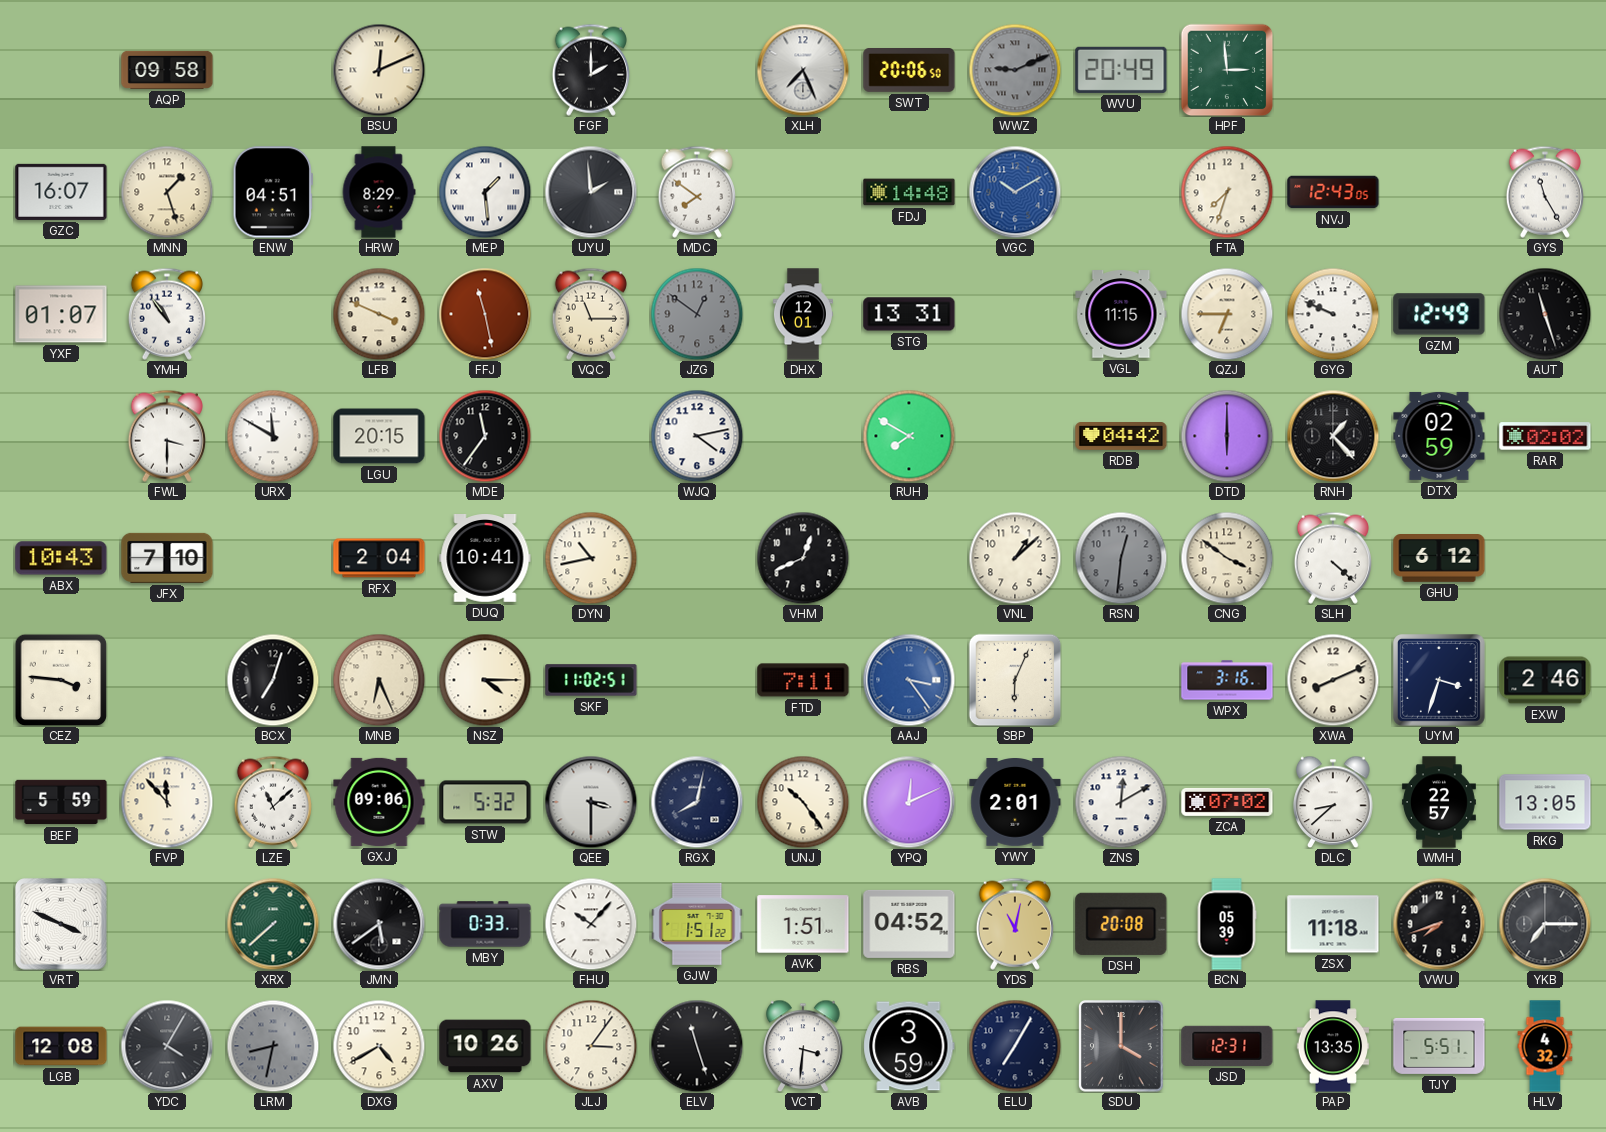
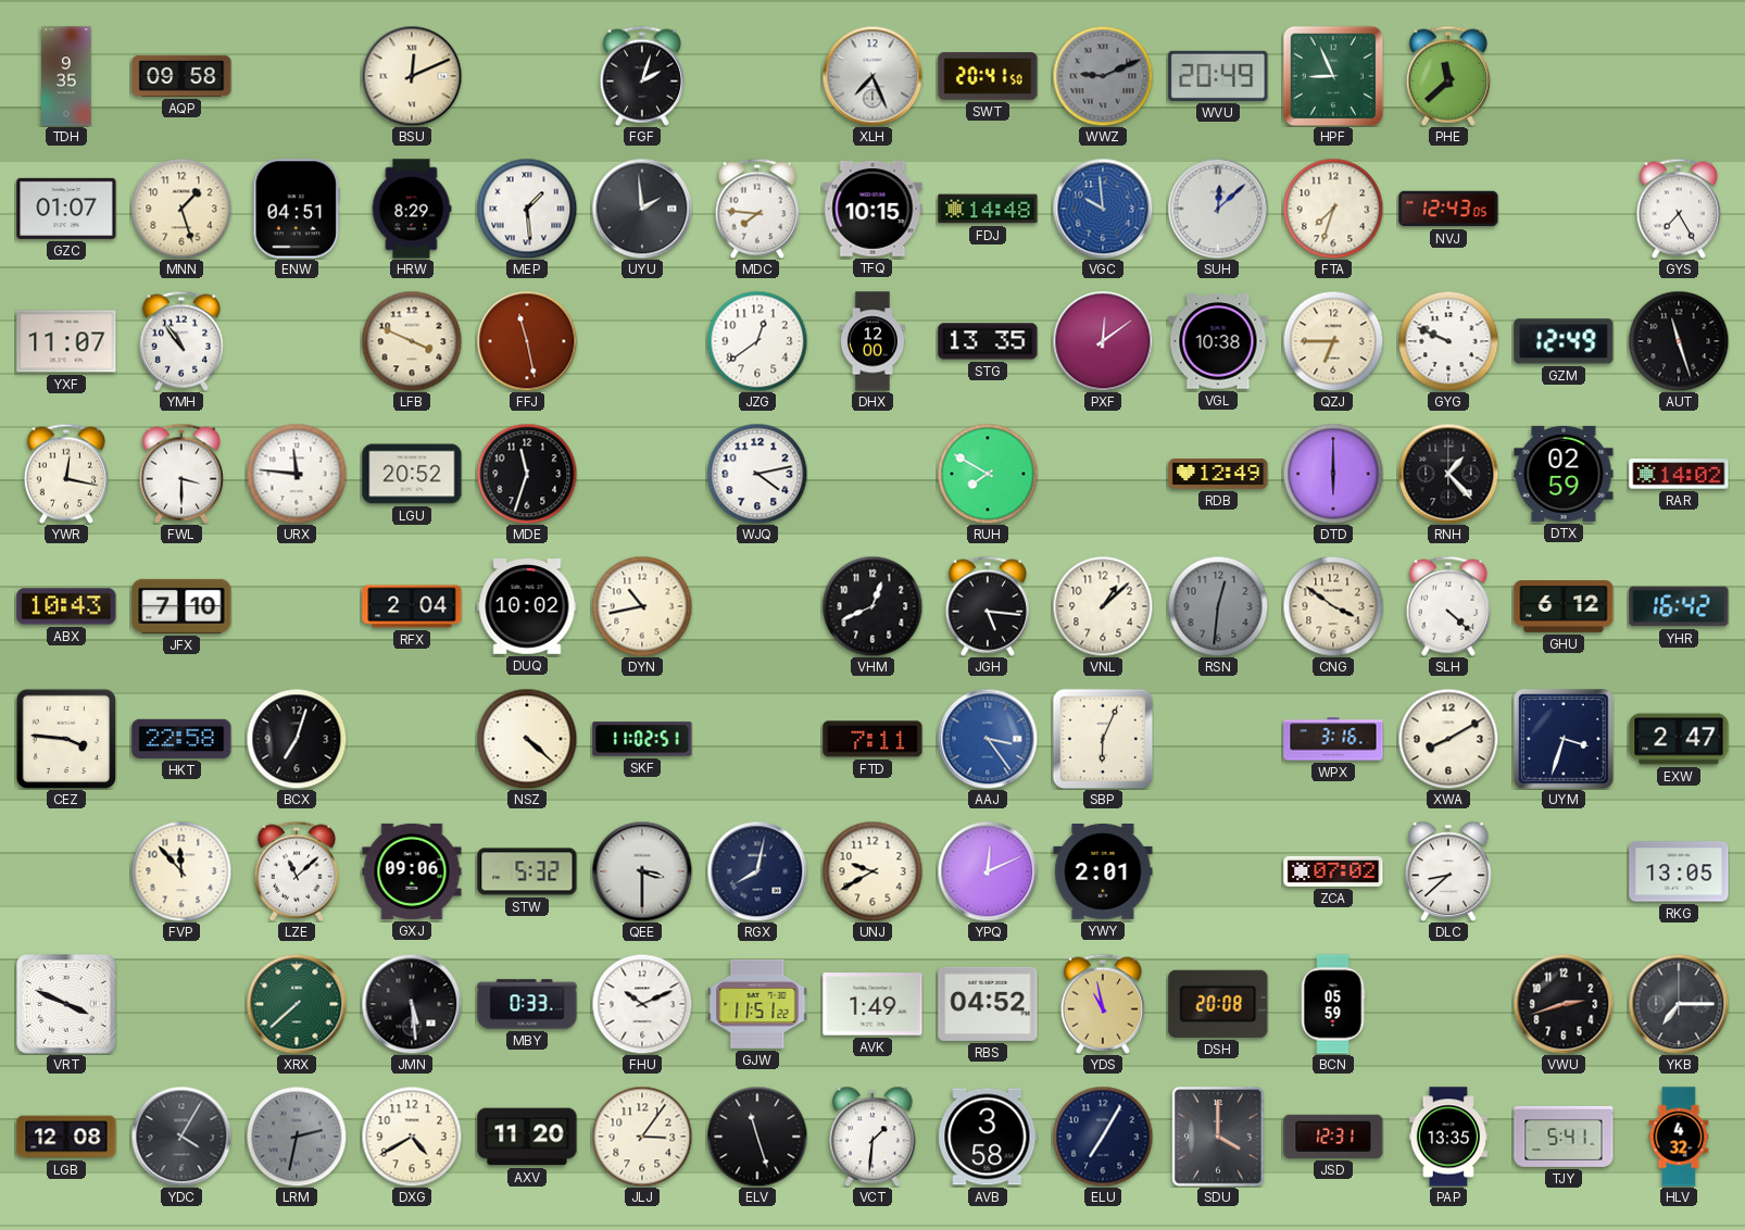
TDH: none -> 9:35 (66, 76)
FGF: 2:00 -> 2:03 (642, 76)
SWT: 20:06 -> 20:41 (988, 77)
HPF: 2:59 -> 8:56 (1333, 76)
PHE: none -> 11:38 (1448, 76)
GZC: 16:07 -> 01:07 (66, 209)
MDC: 7:51 -> 7:46 (757, 209)
TFQ: none -> 10:15 (872, 210)
VGC: 10:10 -> 9:59 (1103, 209)
SUH: none -> 12:08 (1218, 209)
GYS: 11:25 -> 7:25 (1679, 209)
YXF: 01:07 -> 11:07 (66, 341)
VQC: 11:15 -> none (591, 314)
JZG: 12:51 -> 12:39 (757, 341)
JZG dial: grey -> white (757, 341)
DHX: 12:01 -> 12:00 (872, 341)
STG: 13:31 -> 13:35 (988, 341)
PXF: none -> 12:09 (1103, 341)
VGL: 11:15 -> 10:38 (1218, 341)
YWR: none -> 12:17 (66, 474)
URX: 11:50 -> 11:46 (297, 474)
LGU: 20:15 -> 20:52 (412, 474)
MDE: 11:36 -> 11:33 (527, 474)
RDB: 04:42 -> 12:49 (1218, 475)
RAR: 02:02 -> 14:02 (1679, 474)
DUQ: 10:41 -> 10:02 (527, 607)
JGH: none -> 5:16 (988, 606)
YHR: none -> 16:42 (1679, 606)
HKT: none -> 22:58 (181, 739)
MNB: 6:26 -> none (379, 680)
NSZ: 4:15 -> 4:22 (527, 739)
XWA: 8:11 -> 8:10 (1448, 739)
EXW: 2:46 -> 2:47 (1679, 739)
BEF: 5:59 -> none (61, 802)
UNJ: 10:24 -> 9:40 (872, 871)
ZNS: 12:10 -> none (1121, 802)
WMH: 22:57 -> none (1439, 802)
JMN: 5:39 -> 5:29 (412, 1004)
FHU: 10:07 -> 10:11 (642, 1004)
GJW: 1:51 -> 11:51 (757, 1004)
AVK: 1:51 -> 1:49 (872, 1004)
YDS: 11:02 -> 10:58 (1103, 1004)
BCN: 05:39 -> 05:59 (1333, 1004)
ZSX: 11:18 -> none (1333, 924)
VWU: 7:42 -> 2:42 (1564, 1004)
LRM: 8:32 -> 2:32 (297, 1137)
AXV: 10:26 -> 11:20 (527, 1137)
VCT: 3:31 -> 1:31 (872, 1137)
AVB: 3:59 -> 3:58 (988, 1137)
TJY: 5:51 -> 5:41 (1564, 1137)
